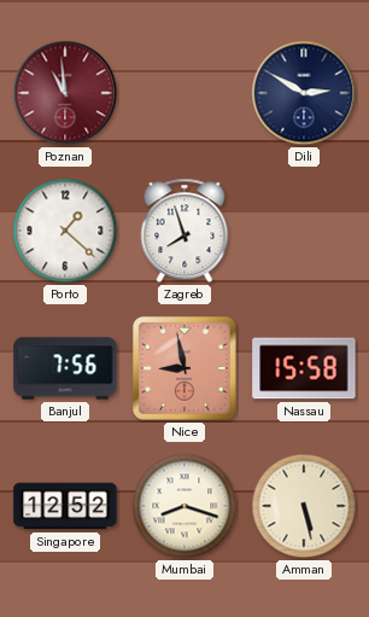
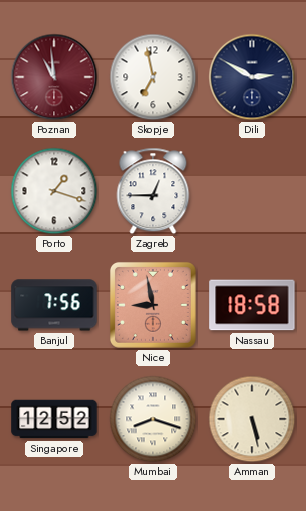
Skopje: none -> 6:58 (153, 77)
Porto: 1:22 -> 1:18 (54, 191)
Zagreb: 7:57 -> 12:45 (153, 191)
Nassau: 15:58 -> 18:58 (252, 305)
